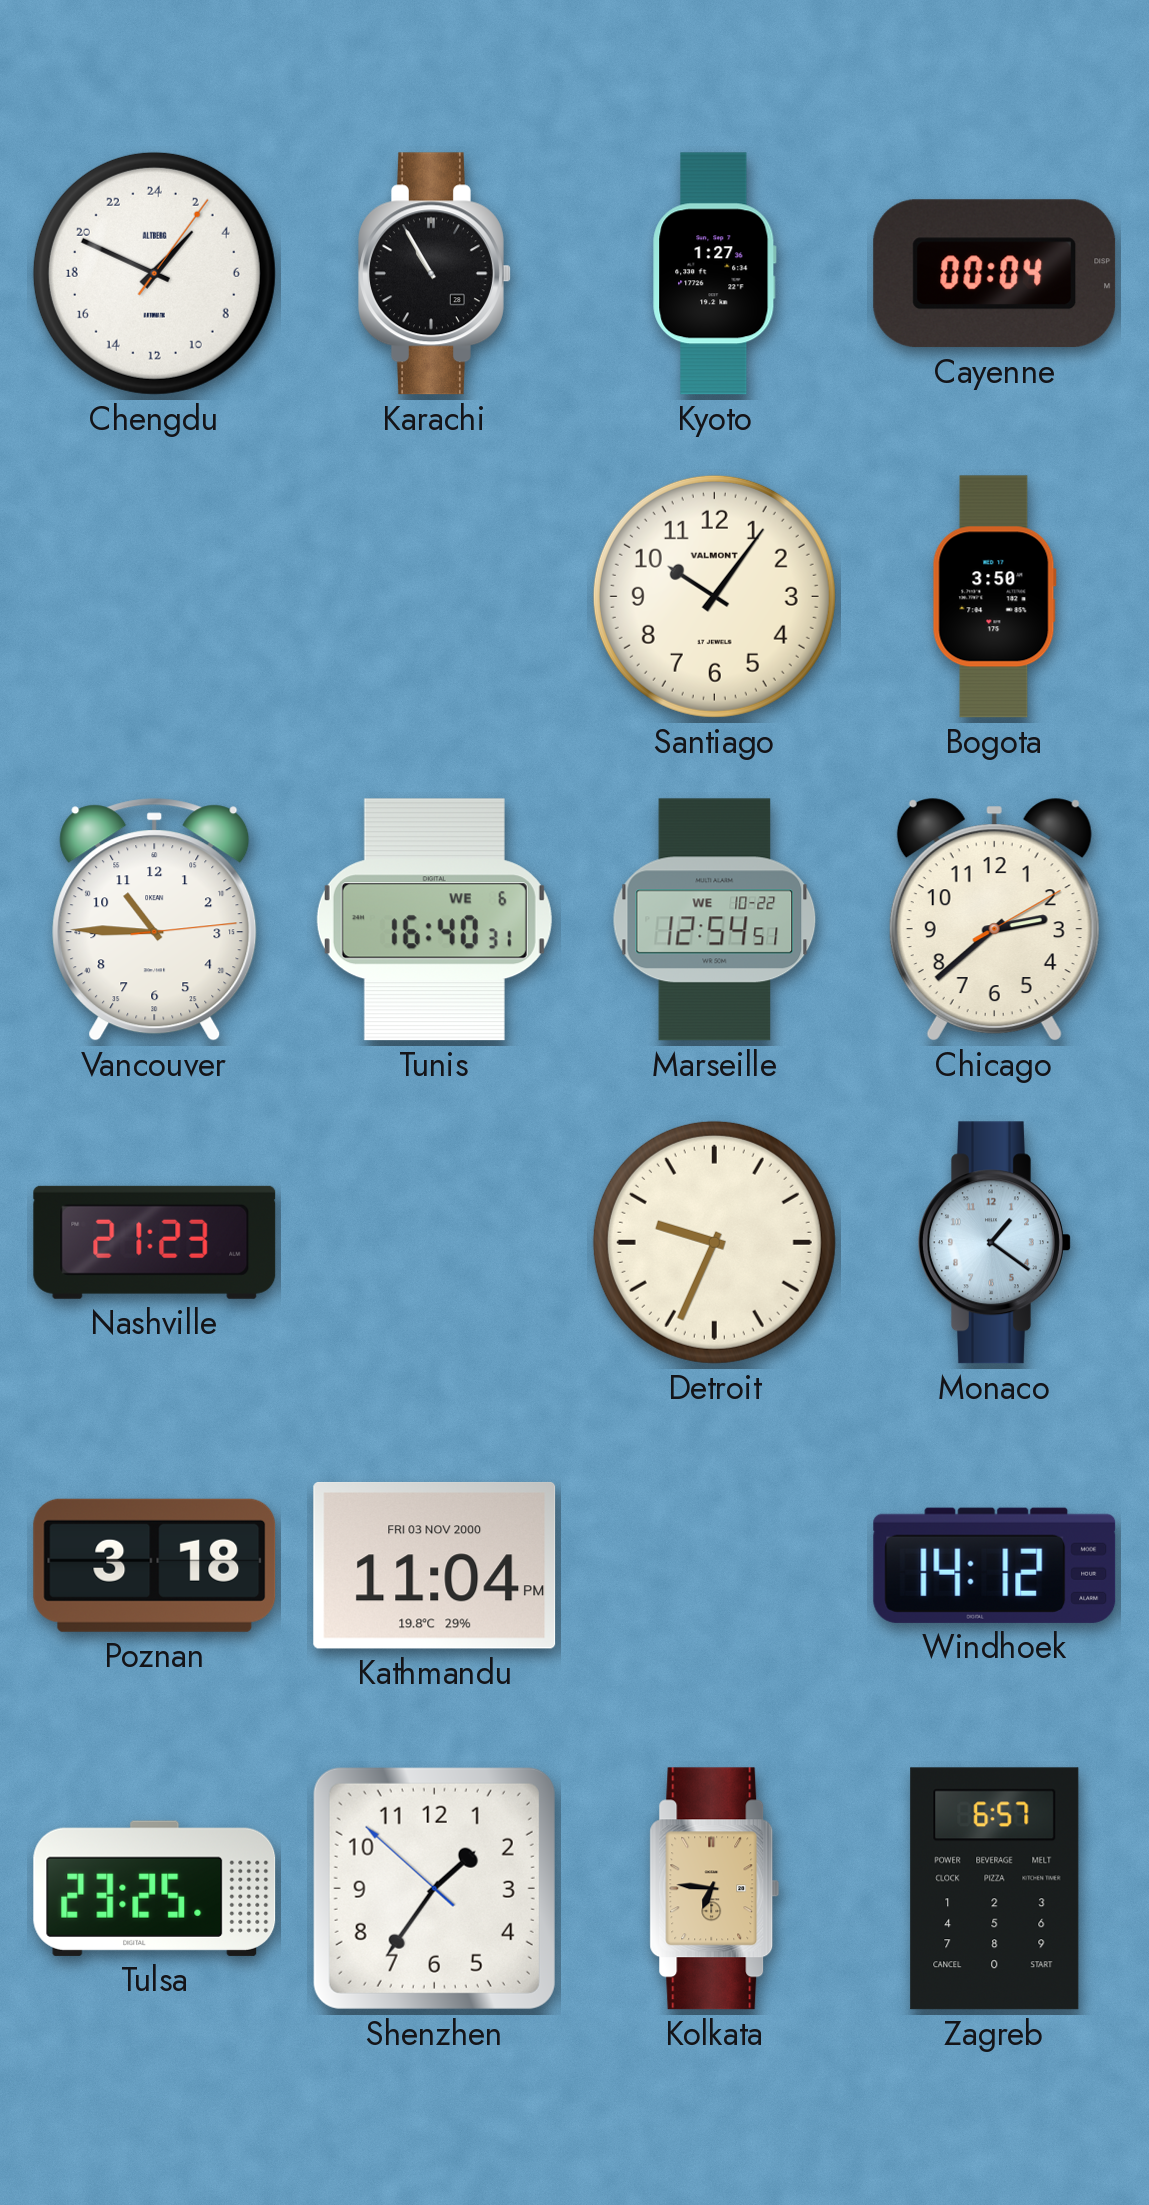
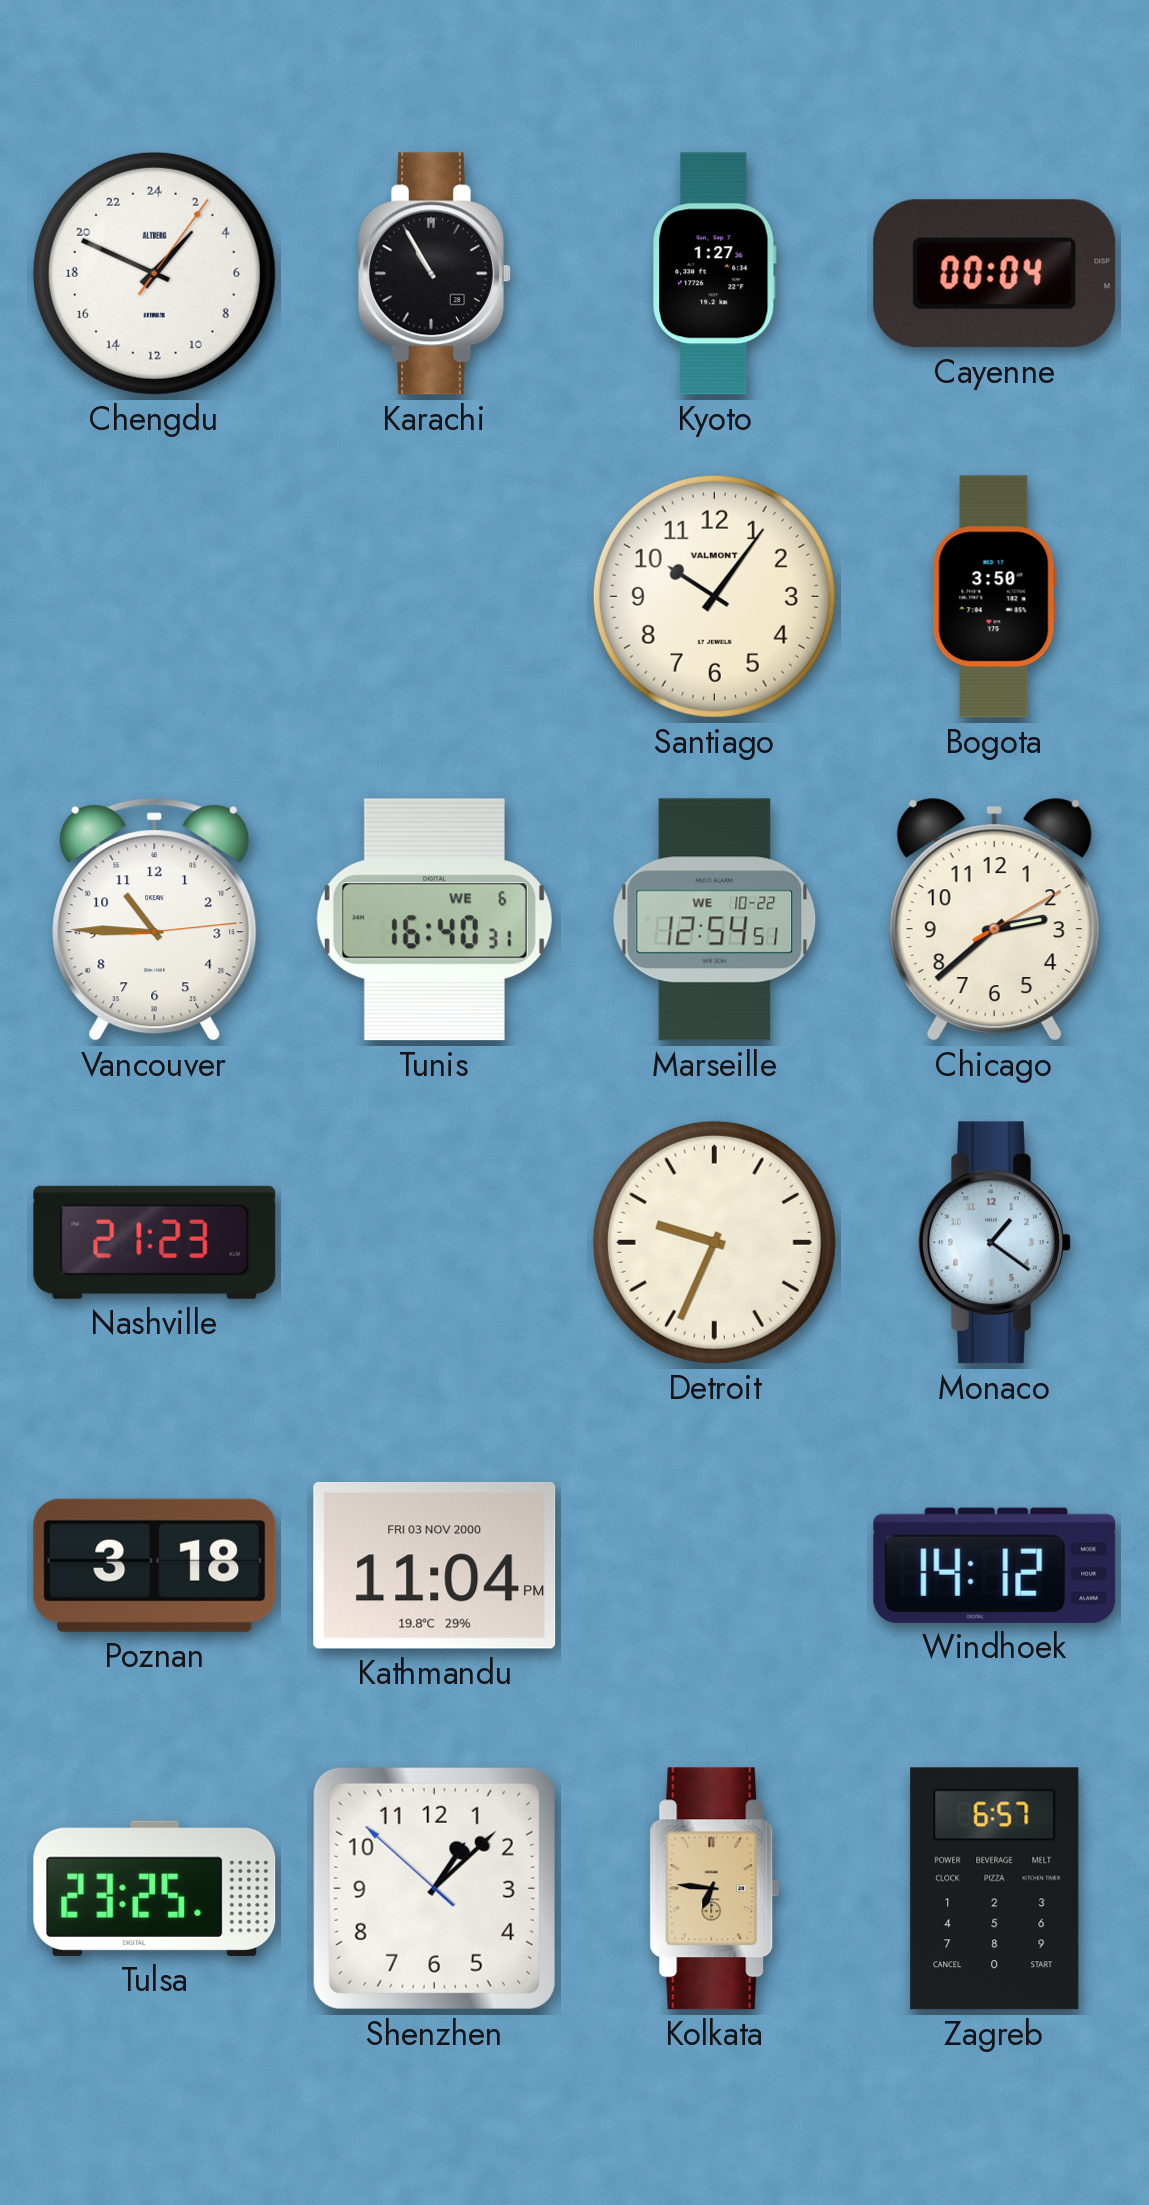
Shenzhen: 1:35 -> 1:07 (434, 1888)
